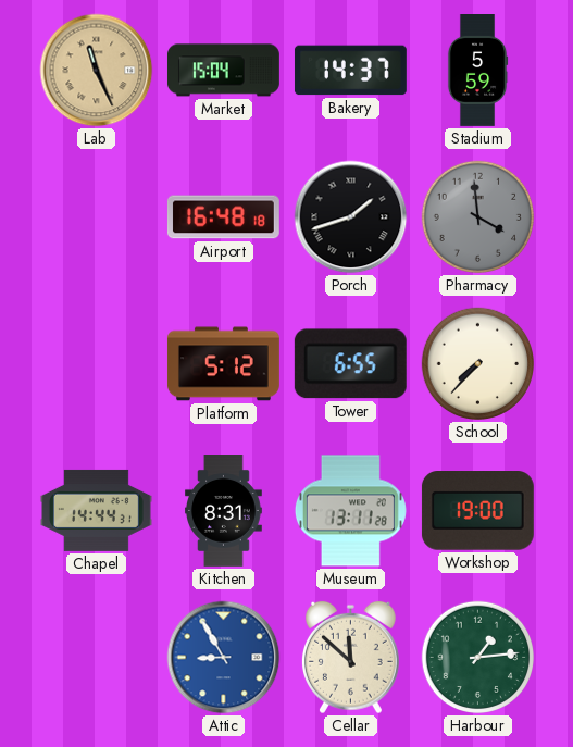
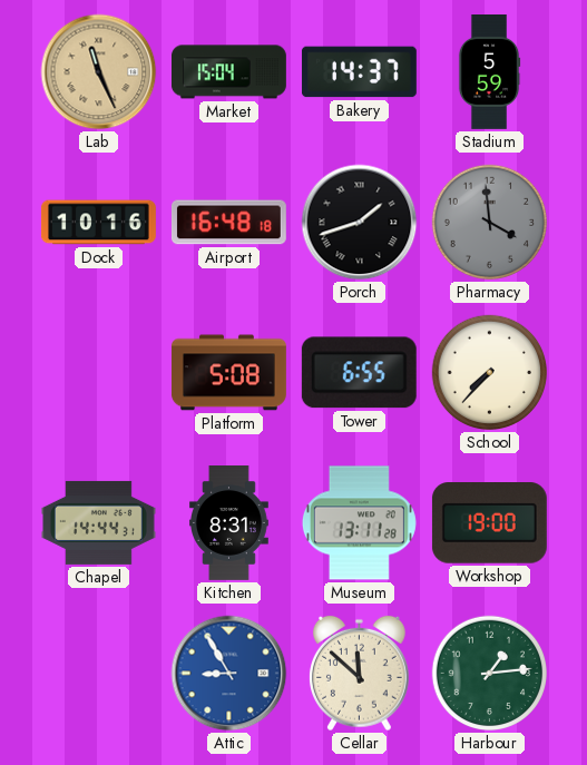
Dock: none -> 10:16 (98, 223)
Platform: 5:12 -> 5:08 (228, 373)
